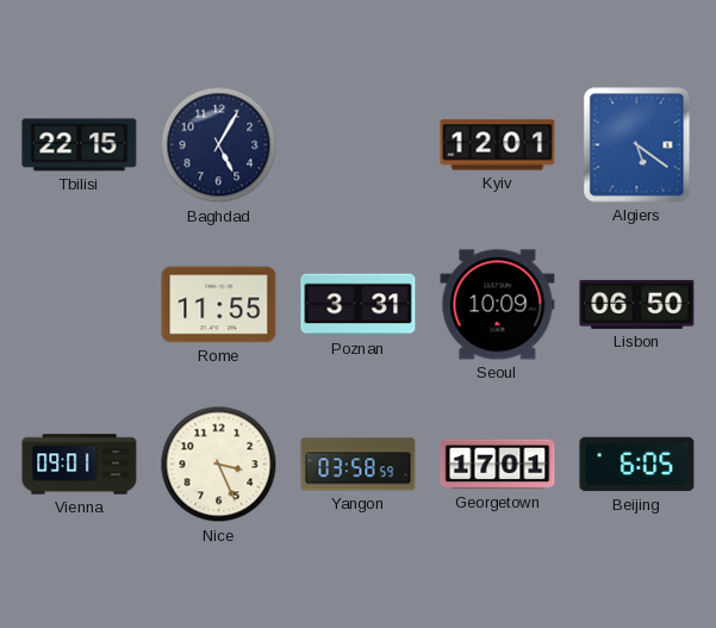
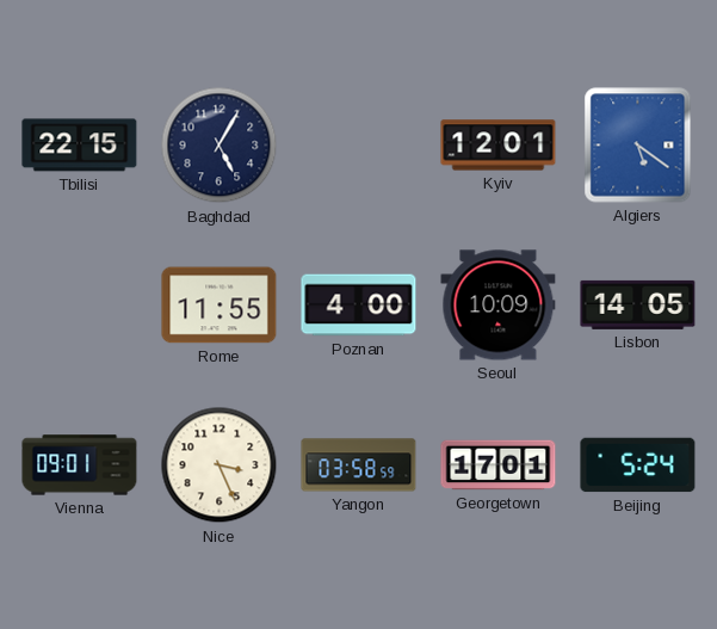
Poznan: 3:31 -> 4:00 (359, 306)
Lisbon: 06:50 -> 14:05 (638, 304)
Beijing: 6:05 -> 5:24 (638, 465)
